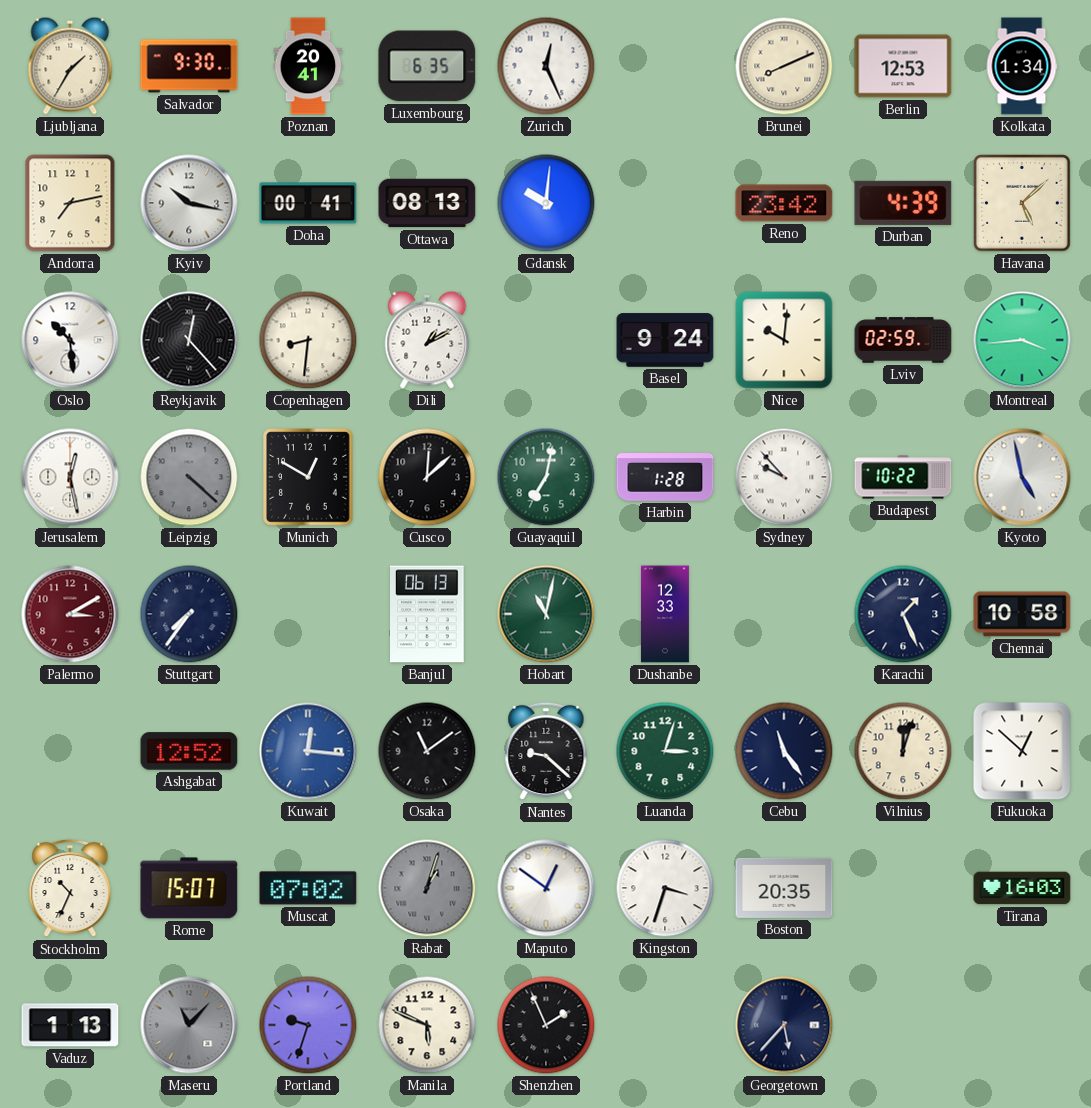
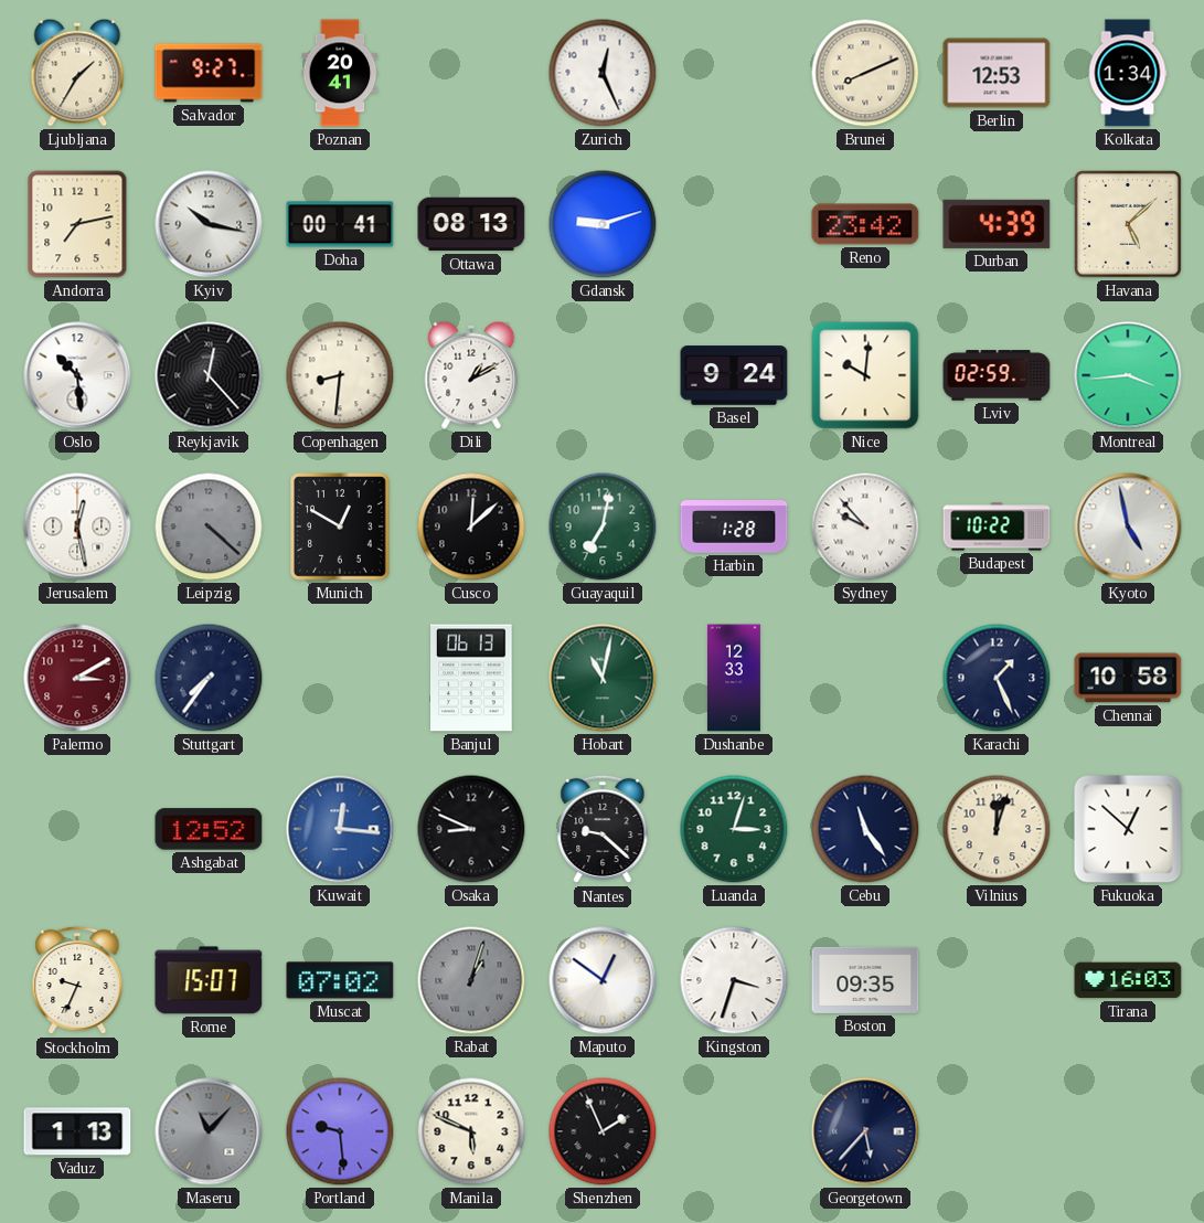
Salvador: 9:30 -> 9:27 (209, 73)
Luxembourg: 6:35 -> none (427, 66)
Gdansk: 10:01 -> 9:12 (603, 224)
Osaka: 11:09 -> 8:49 (471, 829)
Stockholm: 10:34 -> 9:34 (77, 980)
Boston: 20:35 -> 09:35 (865, 980)
Portland: 9:33 -> 9:29 (340, 1131)
